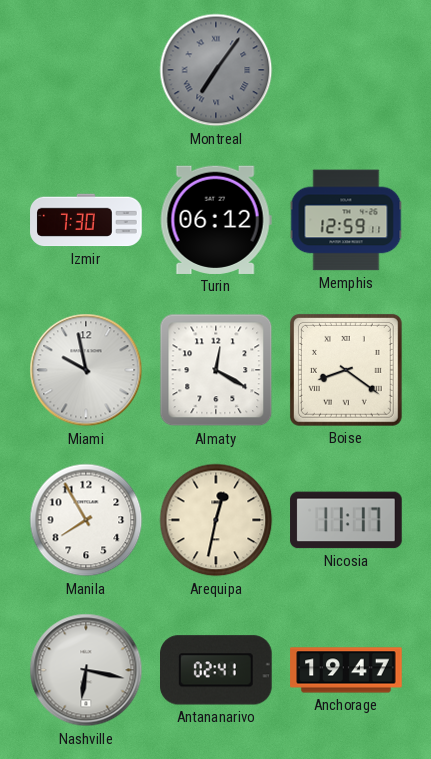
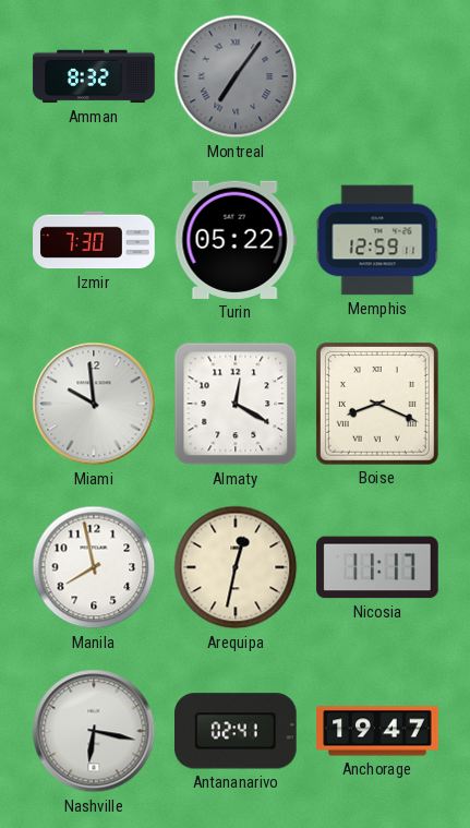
Amman: none -> 8:32 (94, 76)
Turin: 06:12 -> 05:22 (236, 240)
Miami: 9:58 -> 9:59 (94, 404)
Boise: 8:21 -> 8:19 (377, 404)
Manila: 7:55 -> 7:58 (94, 567)
